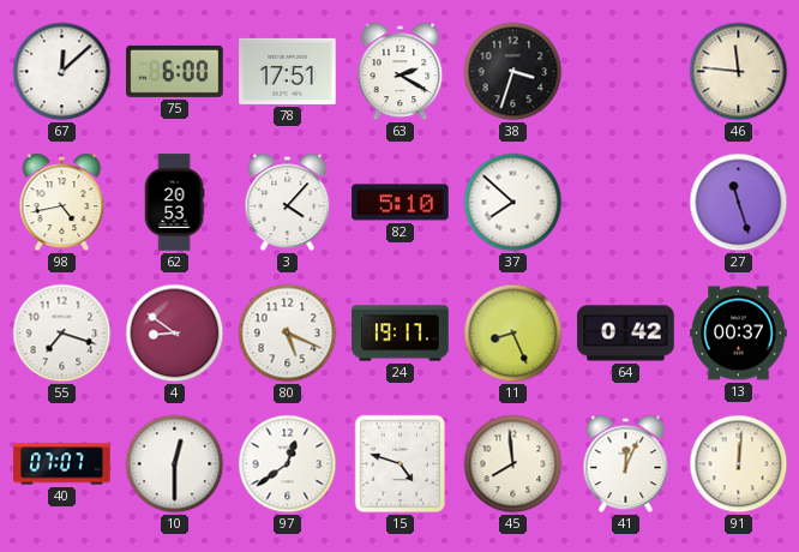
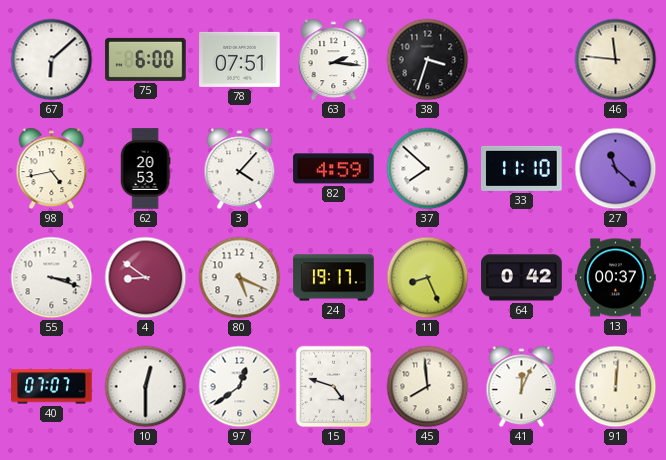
67: 12:08 -> 6:08 (52, 60)
78: 17:51 -> 07:51 (240, 59)
63: 2:20 -> 2:16 (334, 60)
82: 5:10 -> 4:59 (334, 169)
33: none -> 11:10 (522, 168)
27: 11:27 -> 11:22 (616, 169)
55: 7:18 -> 3:18 (52, 278)
